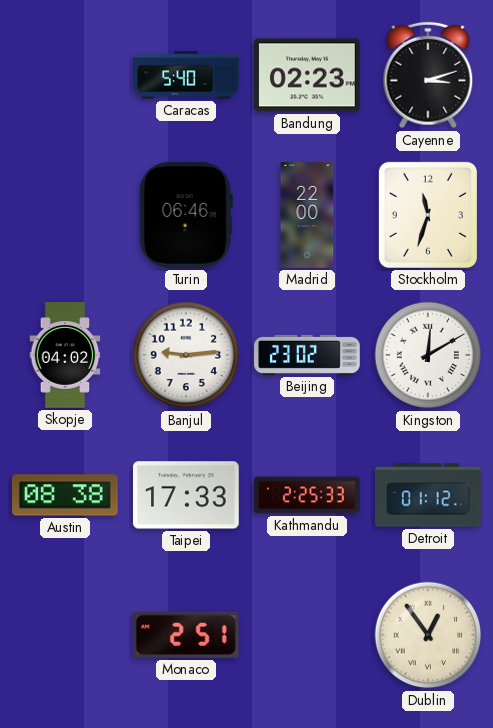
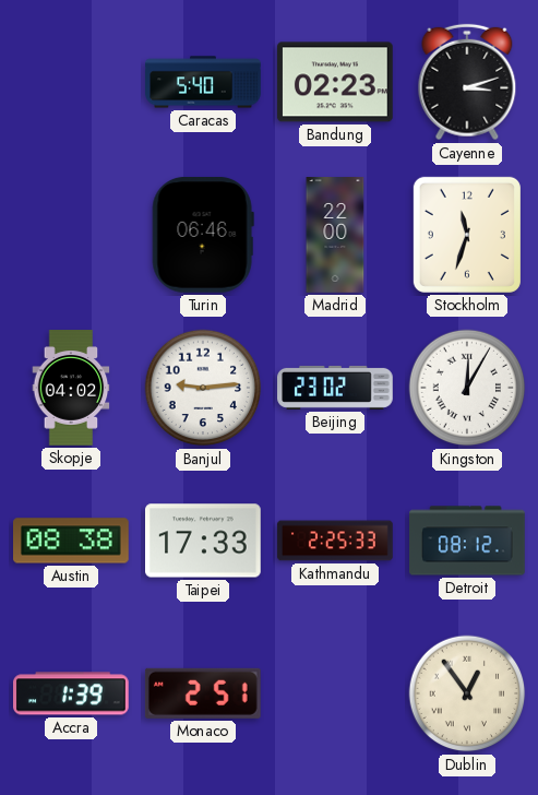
Kingston: 12:10 -> 12:05 (467, 388)
Detroit: 01:12 -> 08:12 (467, 541)
Accra: none -> 1:39 (72, 693)
